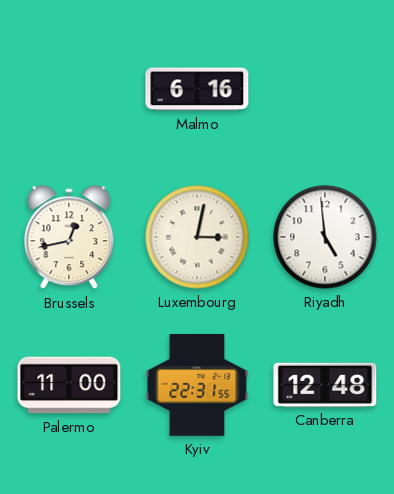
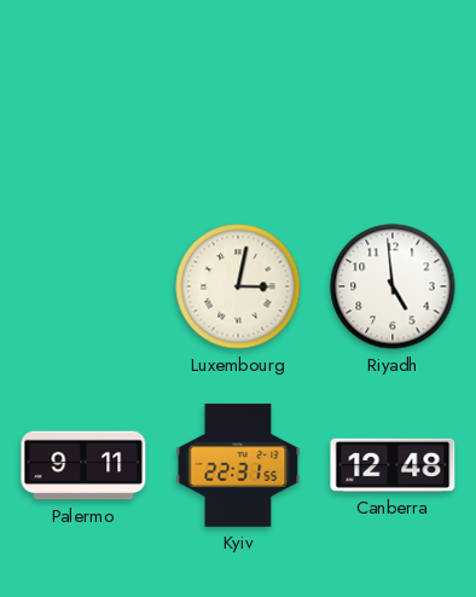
Malmo: 6:16 -> none (197, 89)
Brussels: 12:43 -> none (69, 238)
Palermo: 11:00 -> 9:11 (83, 465)
